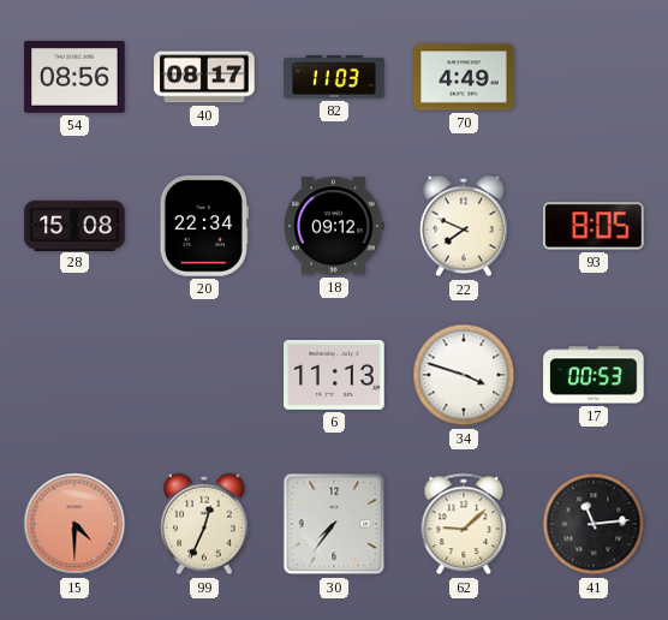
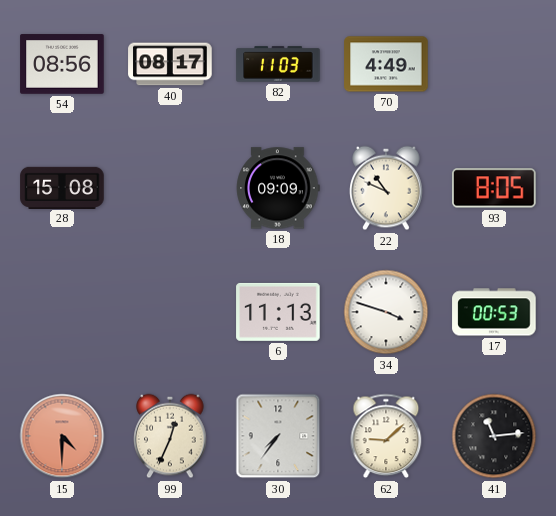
20: 22:34 -> none (204, 226)
18: 09:12 -> 09:09 (278, 188)
22: 7:49 -> 10:49 (386, 188)
